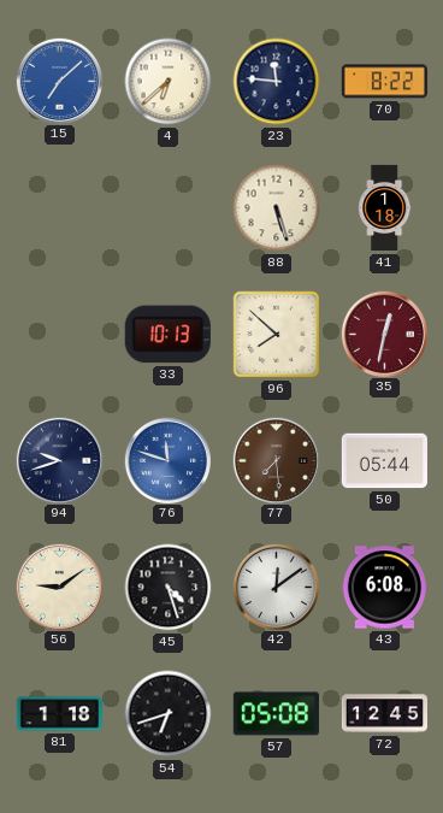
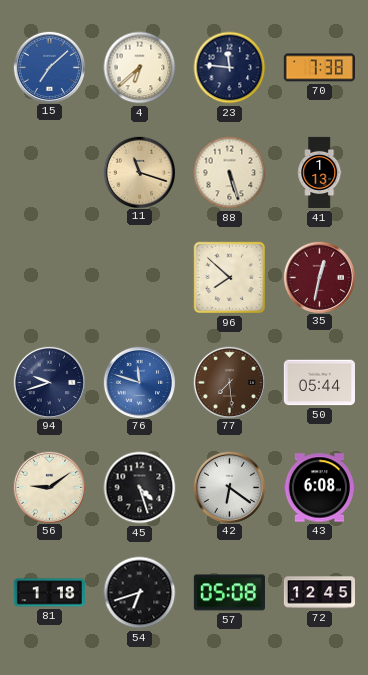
70: 8:22 -> 7:38 (319, 68)
11: none -> 11:18 (139, 172)
41: 1:18 -> 1:13 (320, 173)
33: 10:13 -> none (167, 335)
42: 12:09 -> 6:21 (229, 487)
